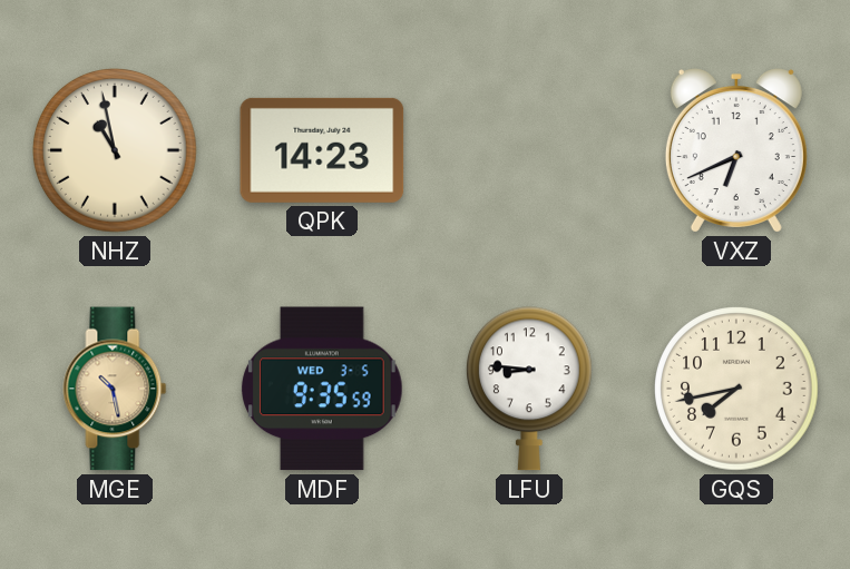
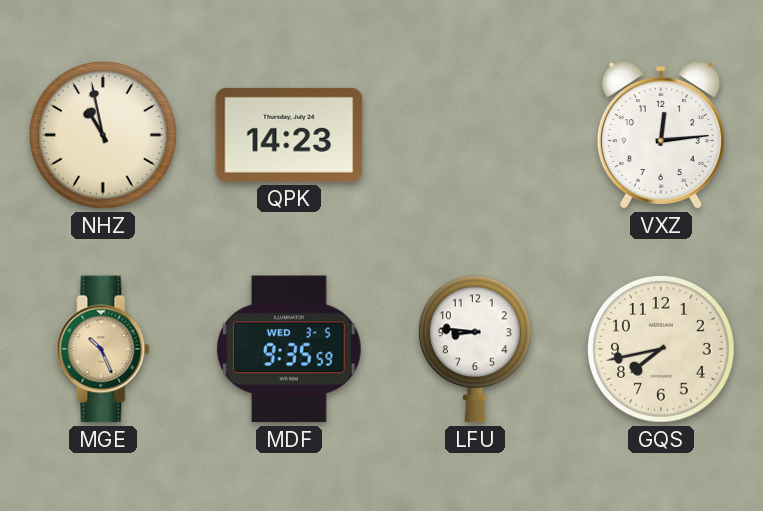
VXZ: 6:41 -> 12:14 (661, 135)
MGE: 10:28 -> 10:26 (103, 349)
